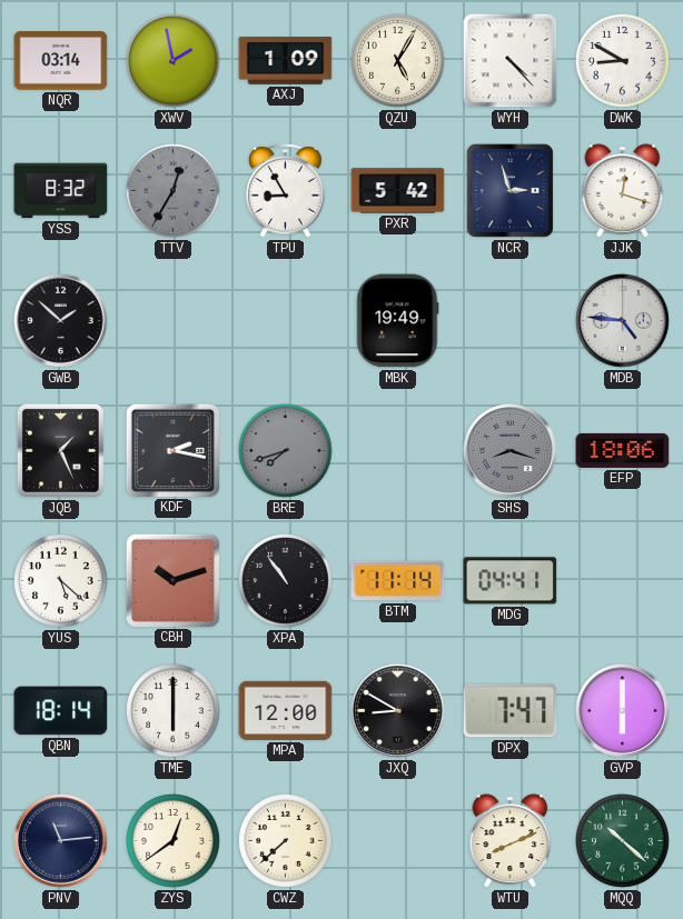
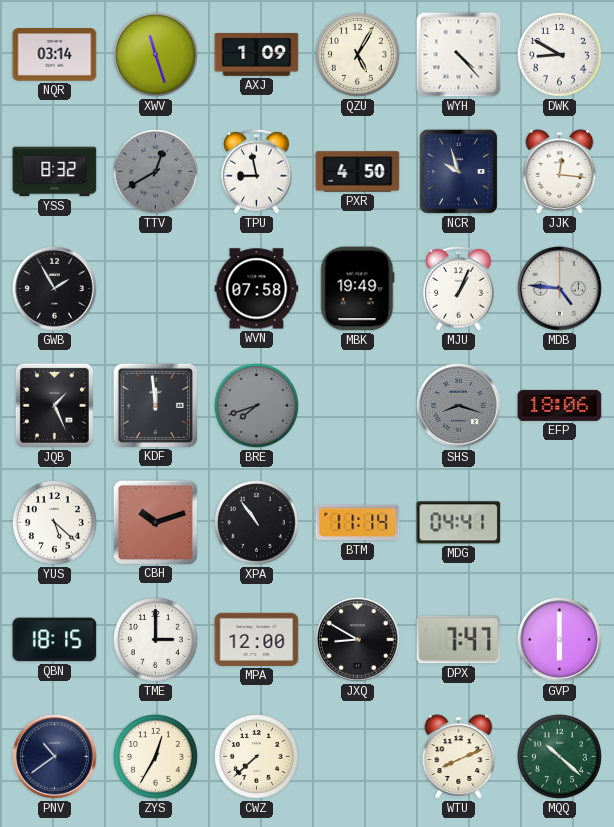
XWV: 1:58 -> 11:27 (156, 55)
TTV: 12:35 -> 12:40 (156, 172)
TPU: 8:55 -> 8:58 (257, 172)
PXR: 5:42 -> 4:50 (358, 172)
NCR: 2:57 -> 9:57 (458, 171)
JJK: 12:18 -> 12:16 (560, 172)
GWB: 1:52 -> 1:55 (55, 289)
WVN: none -> 07:58 (257, 289)
MJU: none -> 1:04 (459, 289)
KDF: 2:17 -> 11:59 (155, 405)
QBN: 18:14 -> 18:15 (55, 640)
TME: 6:00 -> 3:00 (156, 640)
PNV: 11:14 -> 10:39 (55, 757)
ZYS: 12:39 -> 12:35 (156, 757)
